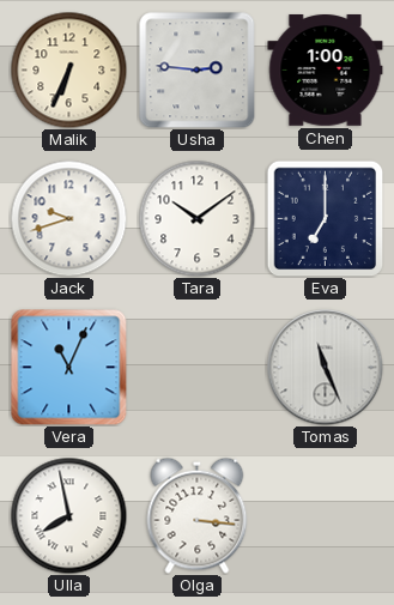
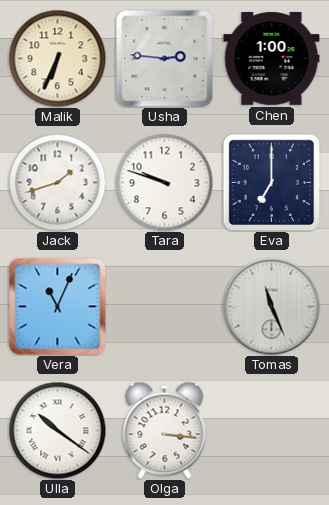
Jack: 9:42 -> 1:42 (57, 182)
Tara: 10:09 -> 9:48 (164, 182)
Ulla: 7:58 -> 10:21 (57, 430)
